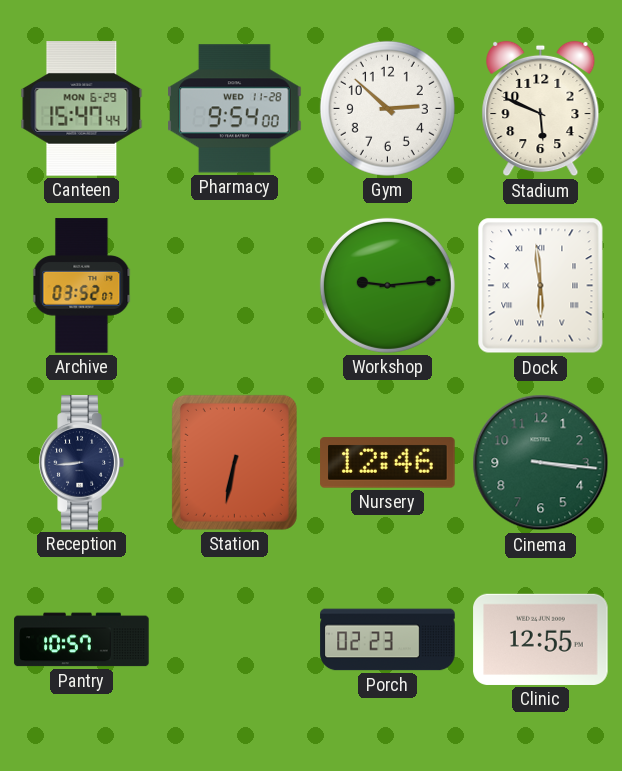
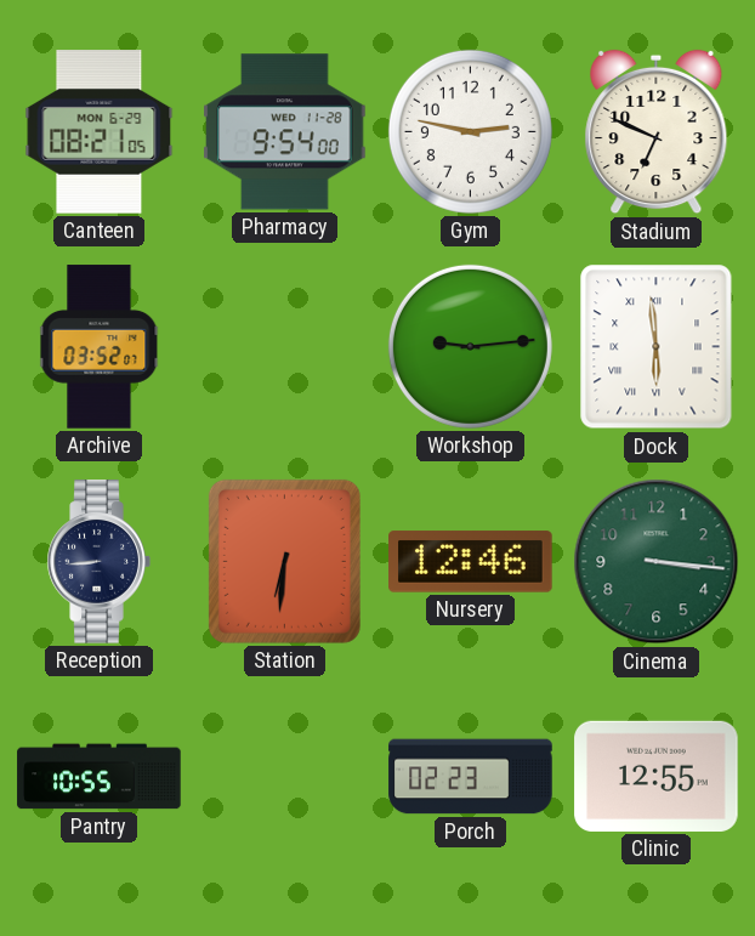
Canteen: 15:47 -> 08:21 (100, 132)
Gym: 2:52 -> 2:47 (470, 131)
Stadium: 5:49 -> 6:49 (657, 132)
Station: 6:32 -> 6:31 (284, 561)
Pantry: 10:57 -> 10:55 (100, 777)
